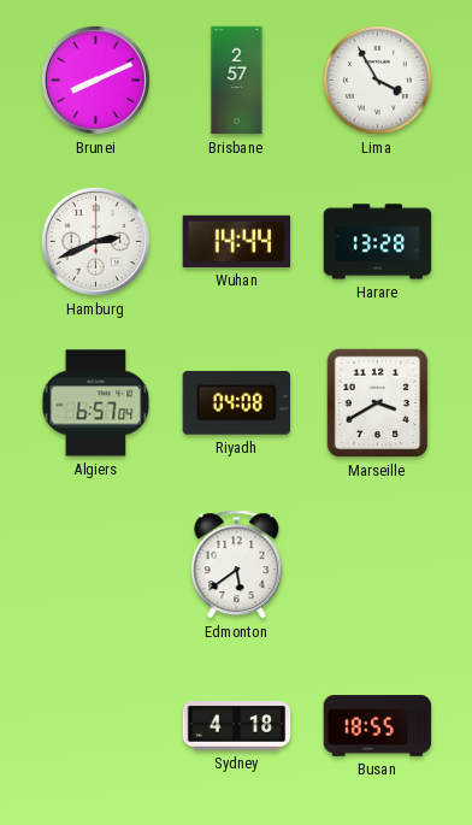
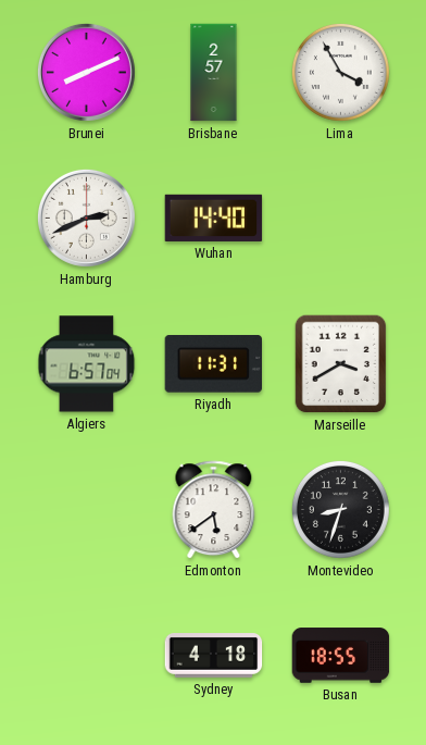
Wuhan: 14:44 -> 14:40 (214, 218)
Harare: 13:28 -> none (378, 242)
Riyadh: 04:08 -> 11:31 (213, 364)
Montevideo: none -> 8:33 (340, 509)
